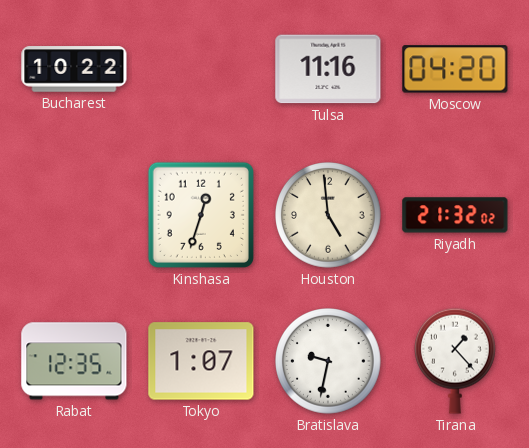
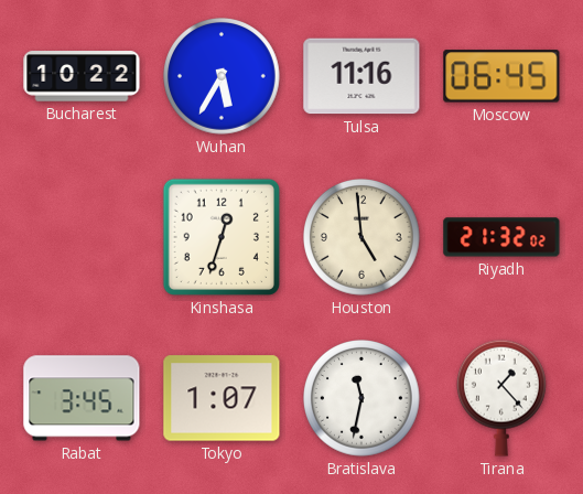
Wuhan: none -> 5:35 (223, 77)
Moscow: 04:20 -> 06:45 (501, 76)
Rabat: 12:35 -> 3:45 (82, 398)
Bratislava: 9:32 -> 11:32 (363, 399)
